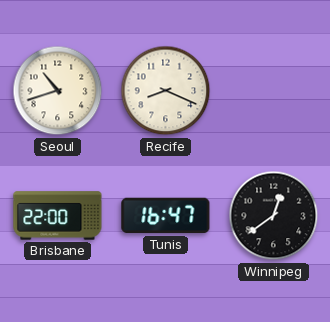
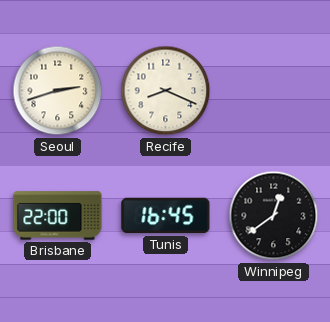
Seoul: 10:42 -> 2:42 (58, 91)
Tunis: 16:47 -> 16:45 (166, 216)
